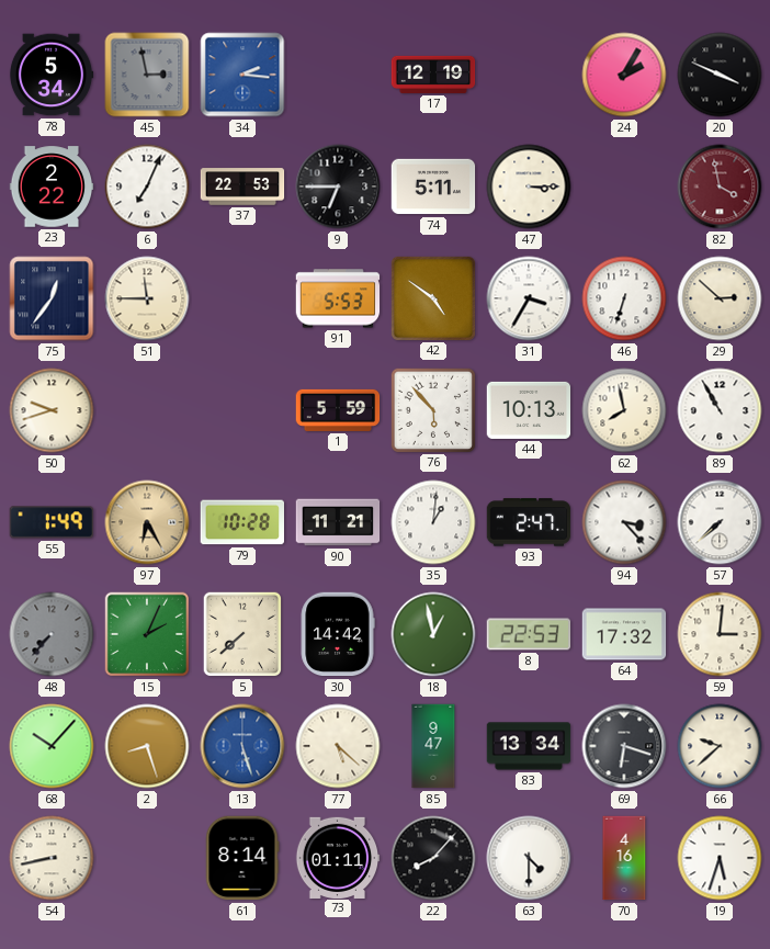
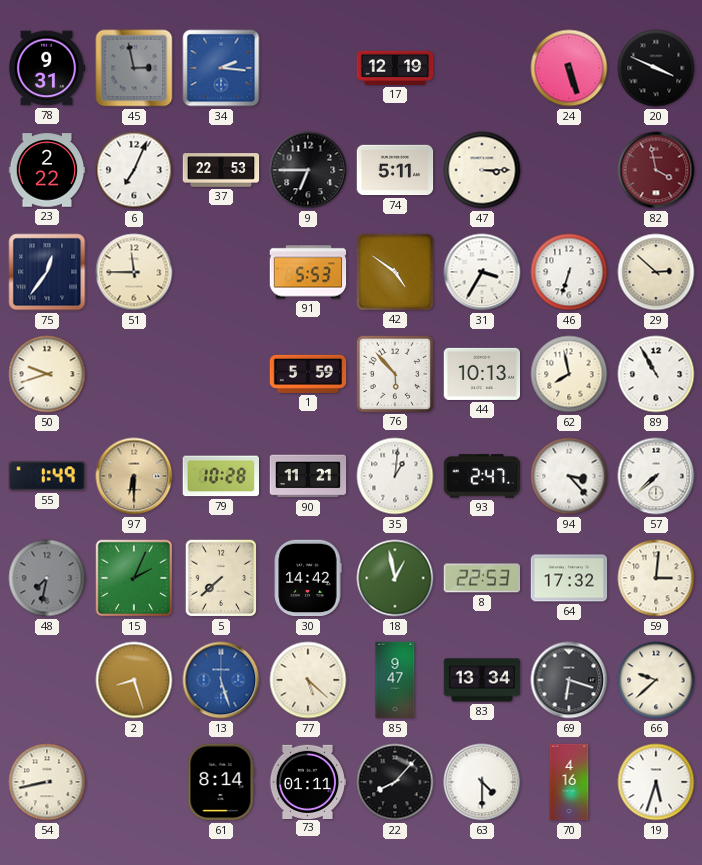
78: 5:34 -> 9:31 (47, 68)
24: 2:05 -> 5:27 (569, 68)
97: 6:25 -> 6:30 (134, 476)
48: 7:37 -> 7:32 (47, 578)
68: 10:07 -> none (52, 746)
